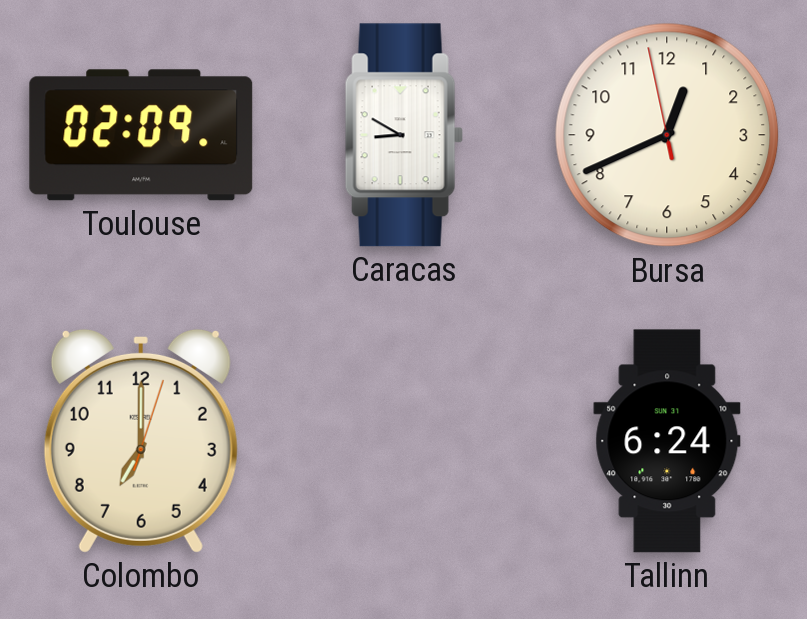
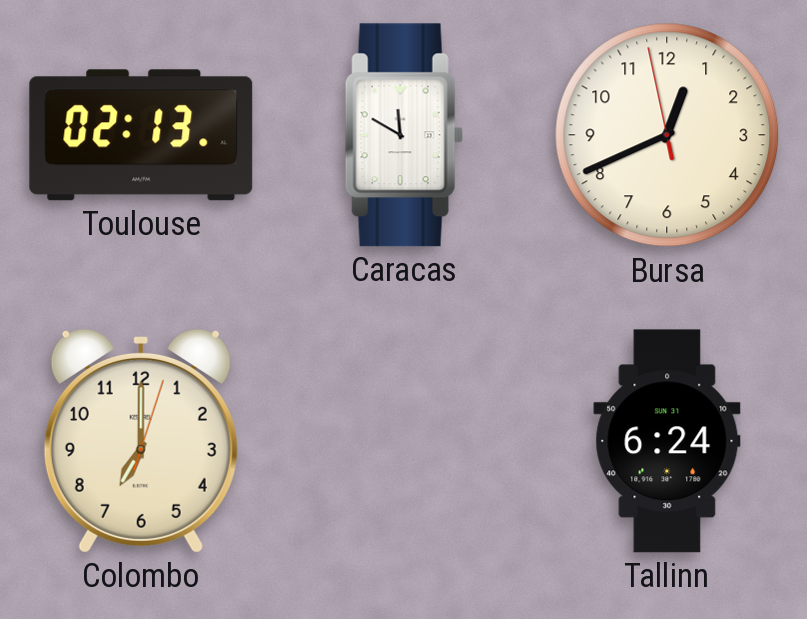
Toulouse: 02:09 -> 02:13 (141, 135)
Caracas: 8:50 -> 11:50 (404, 135)
